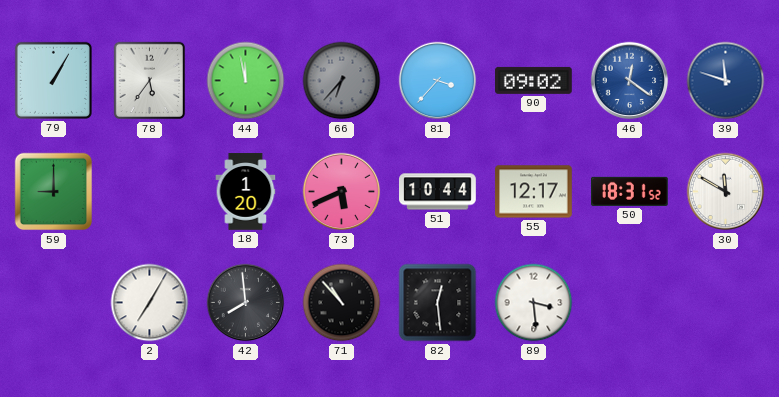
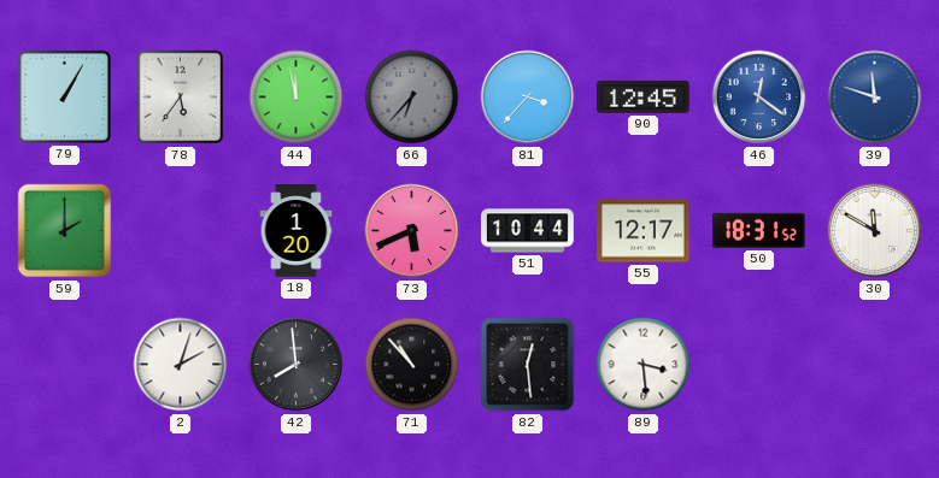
90: 09:02 -> 12:45 (644, 96)
59: 9:00 -> 2:00 (65, 231)
2: 7:05 -> 2:03 (181, 365)
